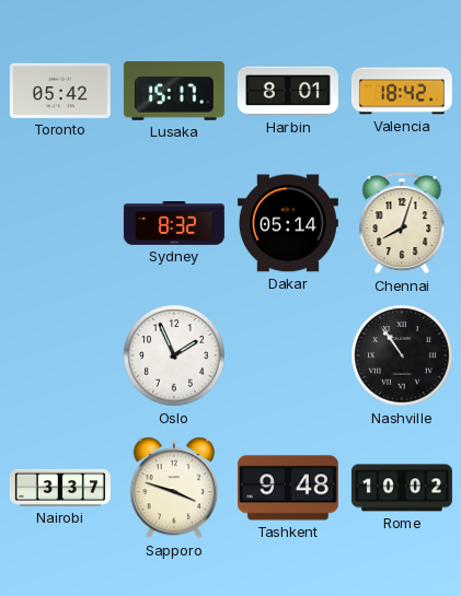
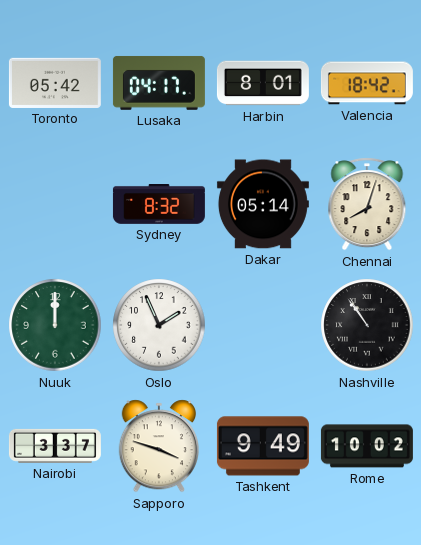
Lusaka: 15:17 -> 04:17 (159, 83)
Nuuk: none -> 12:00 (55, 325)
Tashkent: 9:48 -> 9:49 (263, 446)
